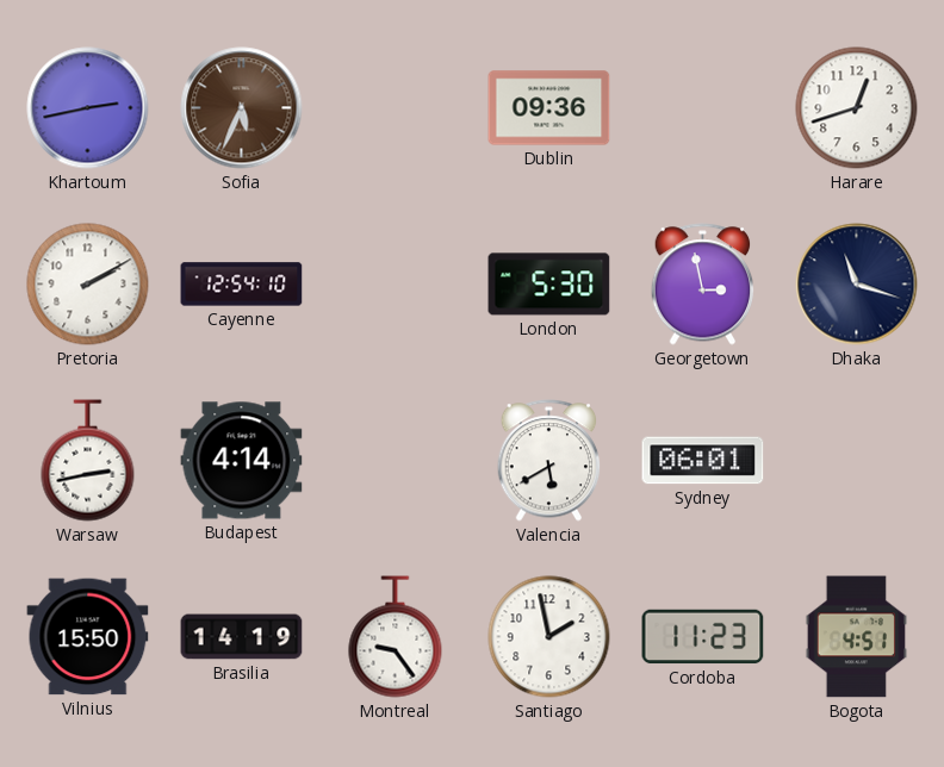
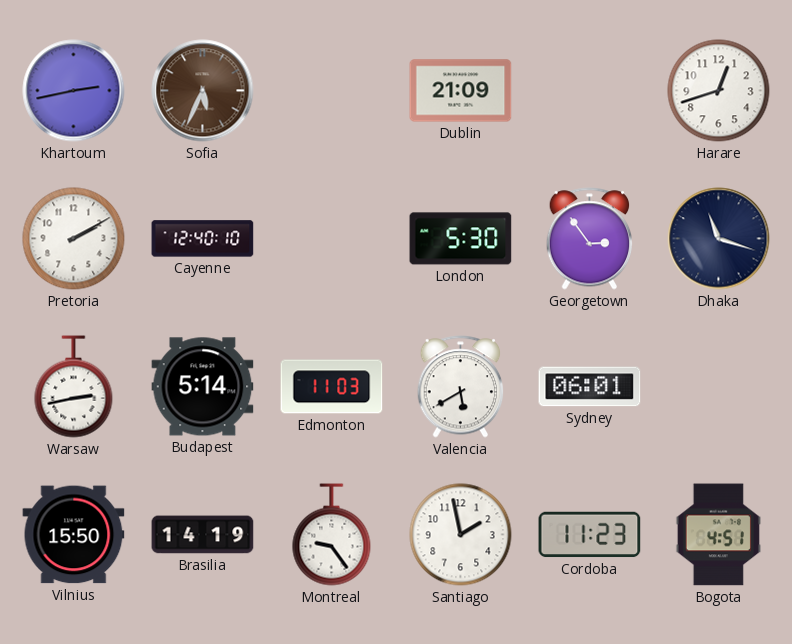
Dublin: 09:36 -> 21:09 (461, 91)
Cayenne: 12:54 -> 12:40 (203, 239)
Georgetown: 2:58 -> 2:54 (590, 239)
Budapest: 4:14 -> 5:14 (203, 387)
Edmonton: none -> 11:03 (332, 387)
